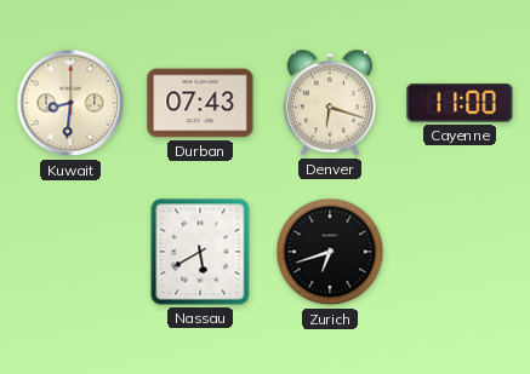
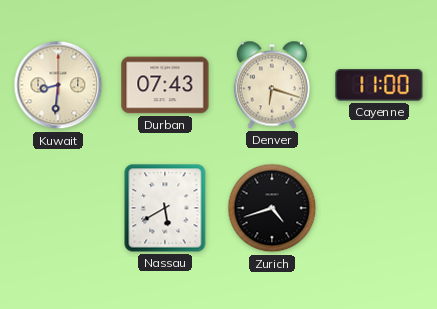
Zurich: 6:42 -> 4:42 (272, 208)
